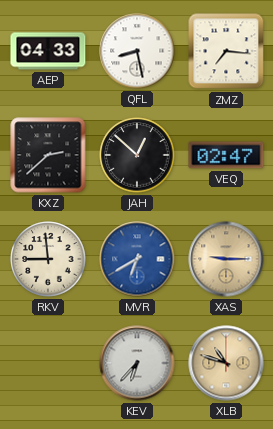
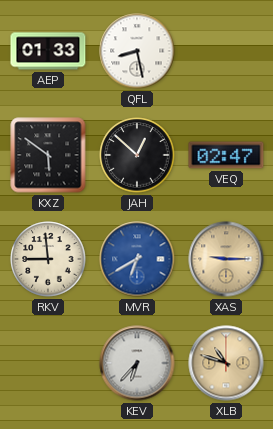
AEP: 04:33 -> 01:33 (48, 51)
ZMZ: 7:16 -> none (226, 51)
KXZ: 2:38 -> 5:51 (48, 155)
